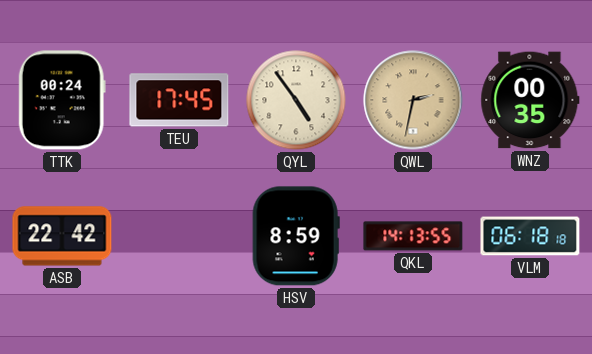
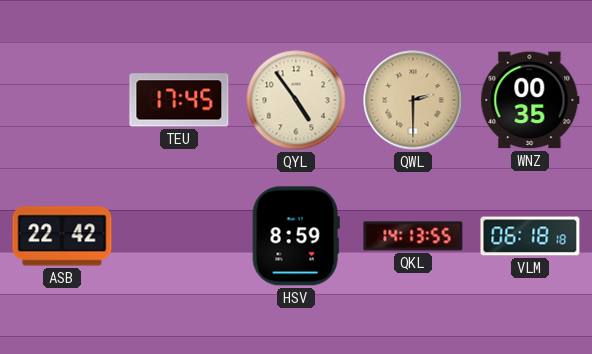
TTK: 00:24 -> none (62, 100)
QWL: 2:32 -> 2:30 (413, 100)
